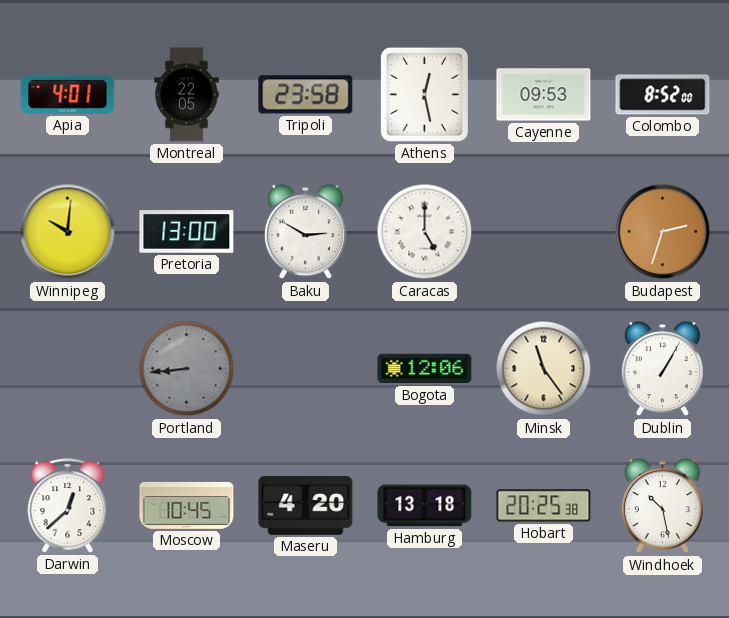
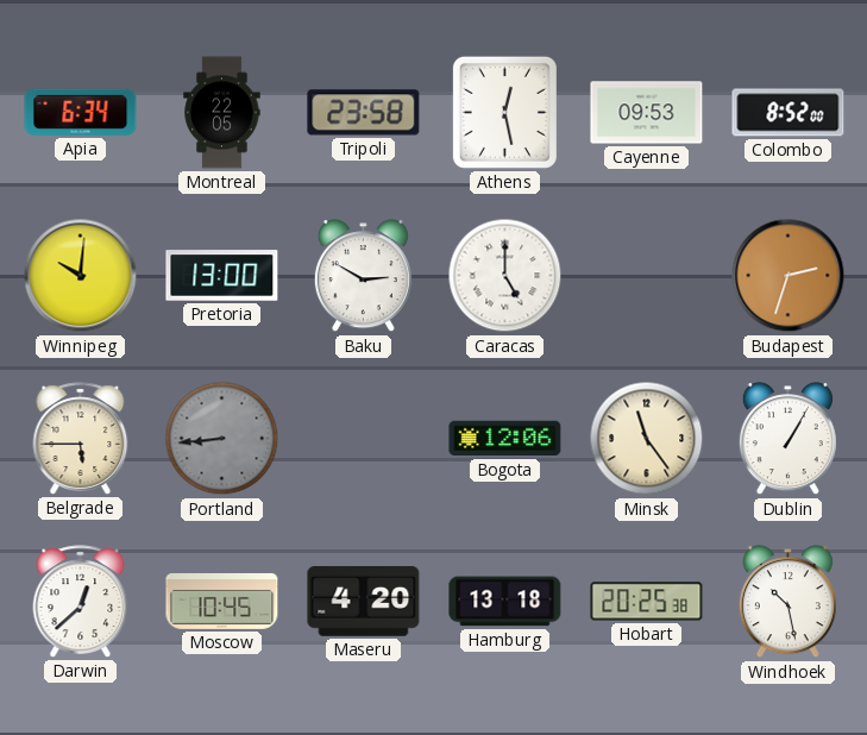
Apia: 4:01 -> 6:34 (81, 112)
Belgrade: none -> 5:45 (81, 439)
